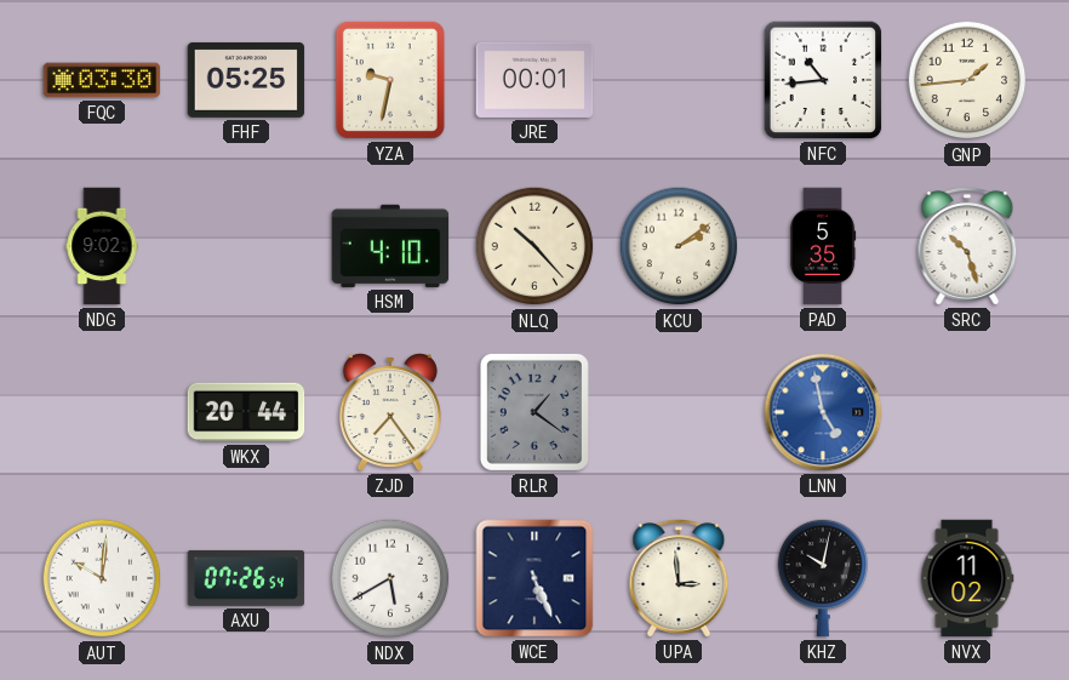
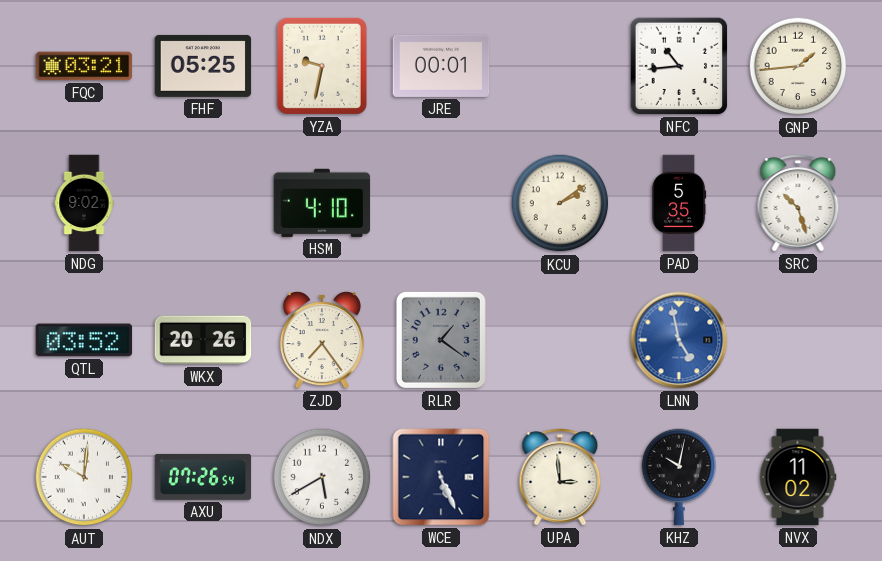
FQC: 03:30 -> 03:21 (84, 66)
NLQ: 10:23 -> none (534, 246)
QTL: none -> 03:52 (84, 340)
WKX: 20:44 -> 20:26 (203, 340)
